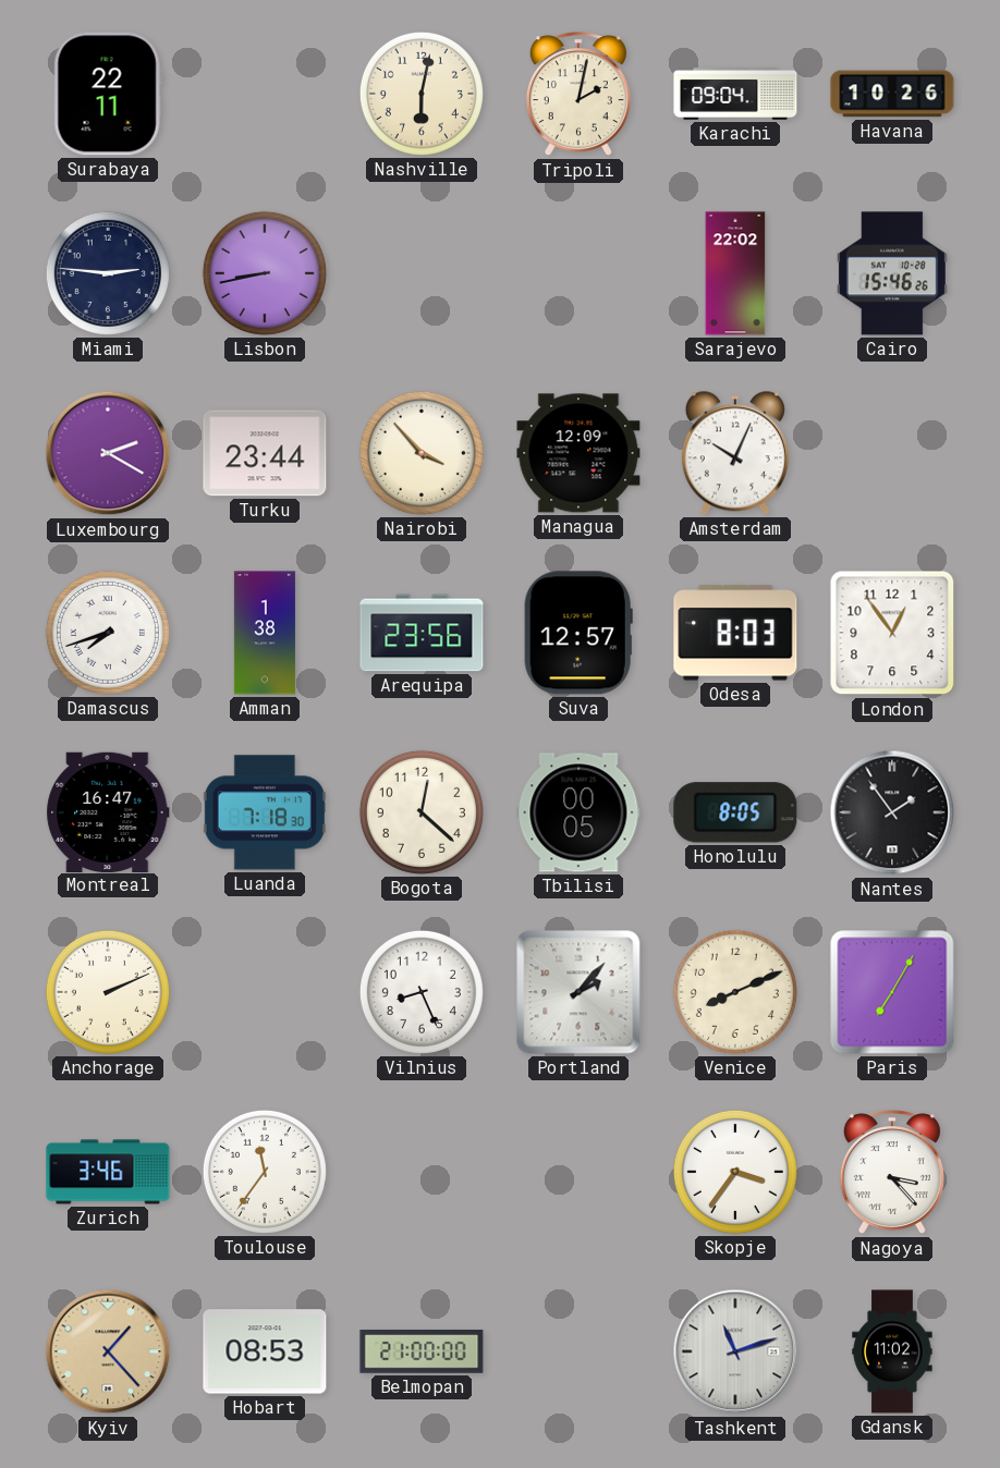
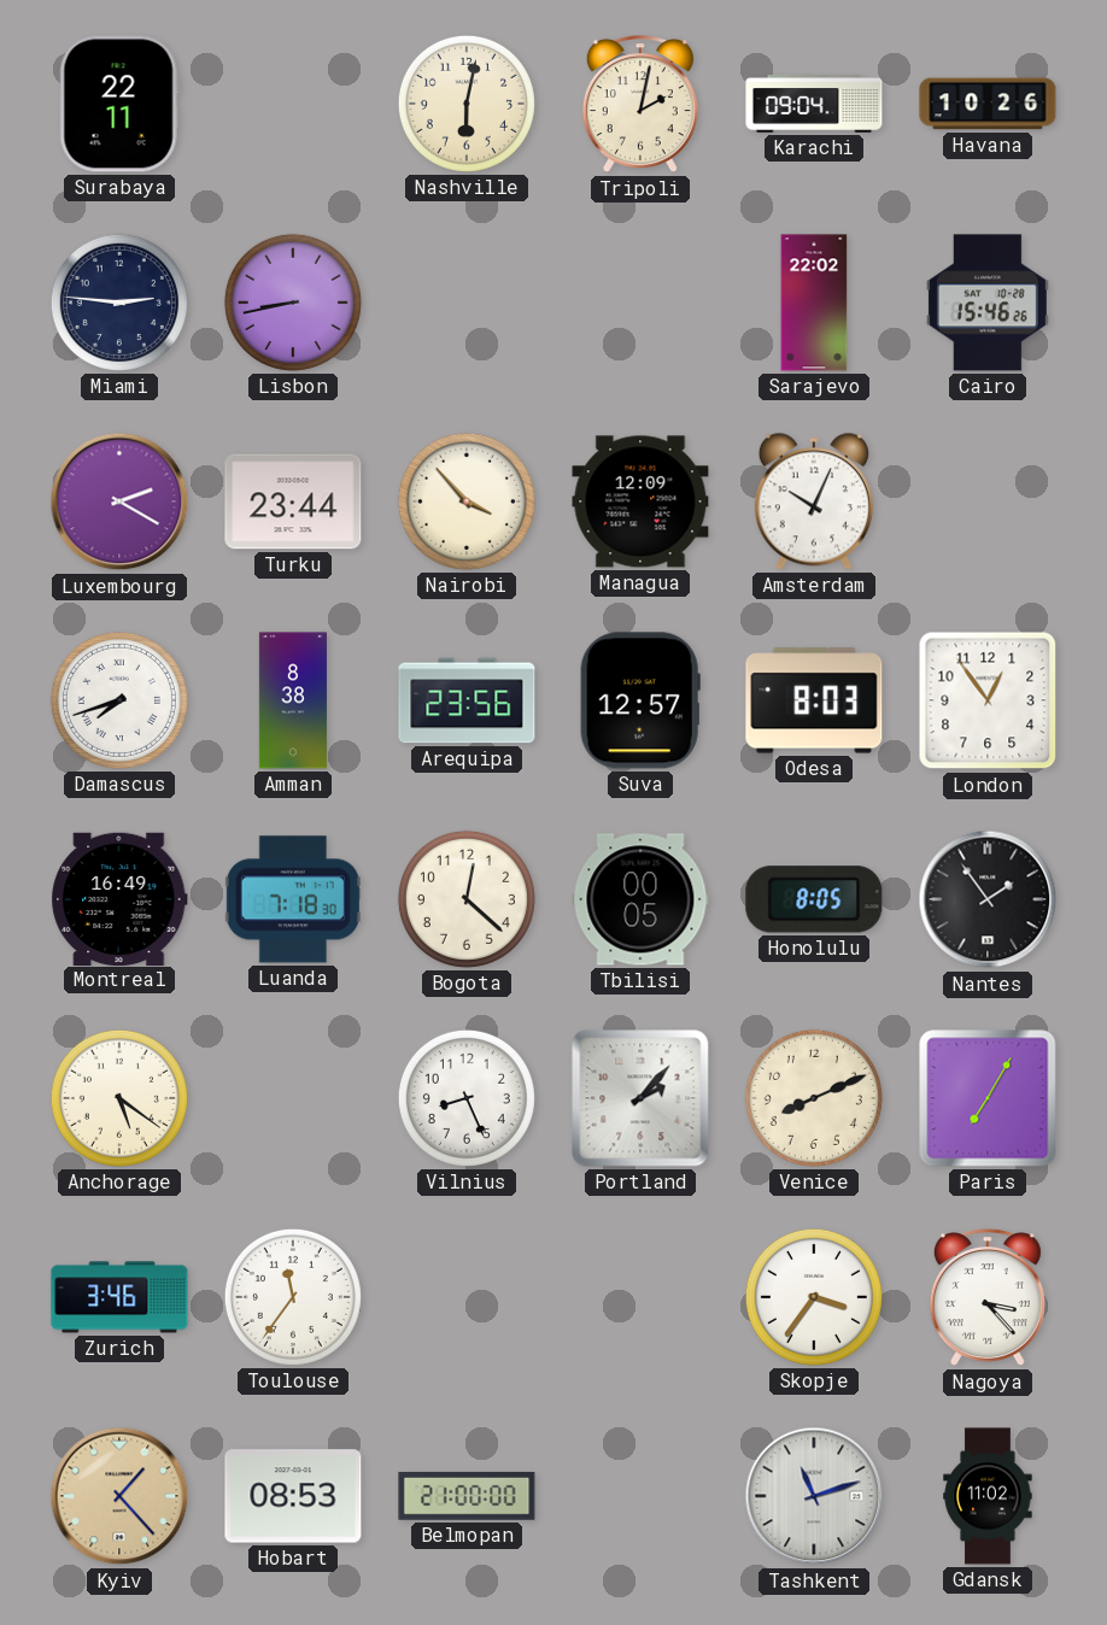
Amman: 1:38 -> 8:38 (293, 700)
Montreal: 16:47 -> 16:49 (119, 898)
Anchorage: 2:11 -> 5:21 (119, 1098)
